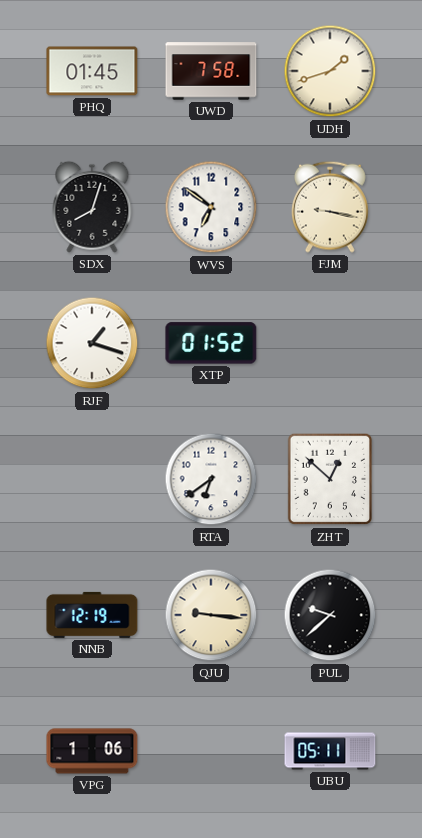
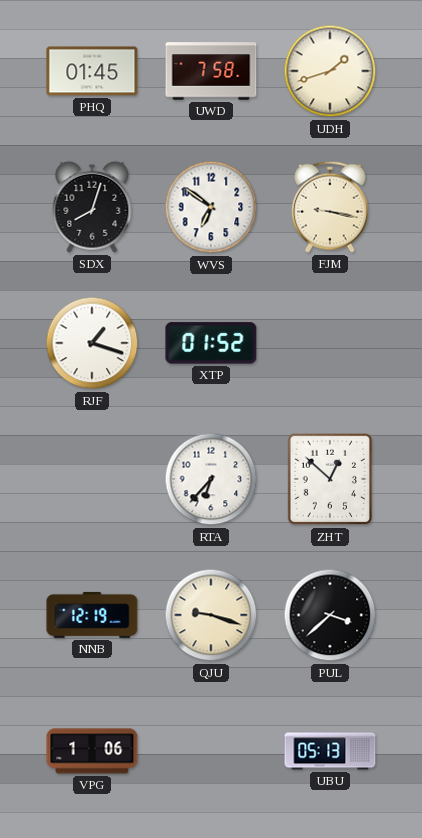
RTA: 6:39 -> 6:37 (211, 479)
QJU: 9:16 -> 9:18 (211, 615)
PUL: 9:38 -> 3:38 (330, 615)
UBU: 05:11 -> 05:13 (330, 751)
